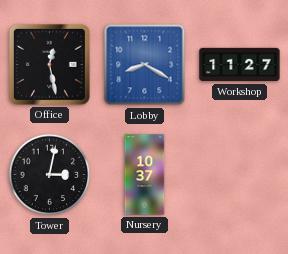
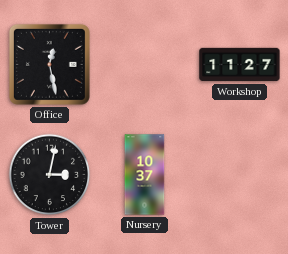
Lobby: 8:20 -> none (145, 65)
